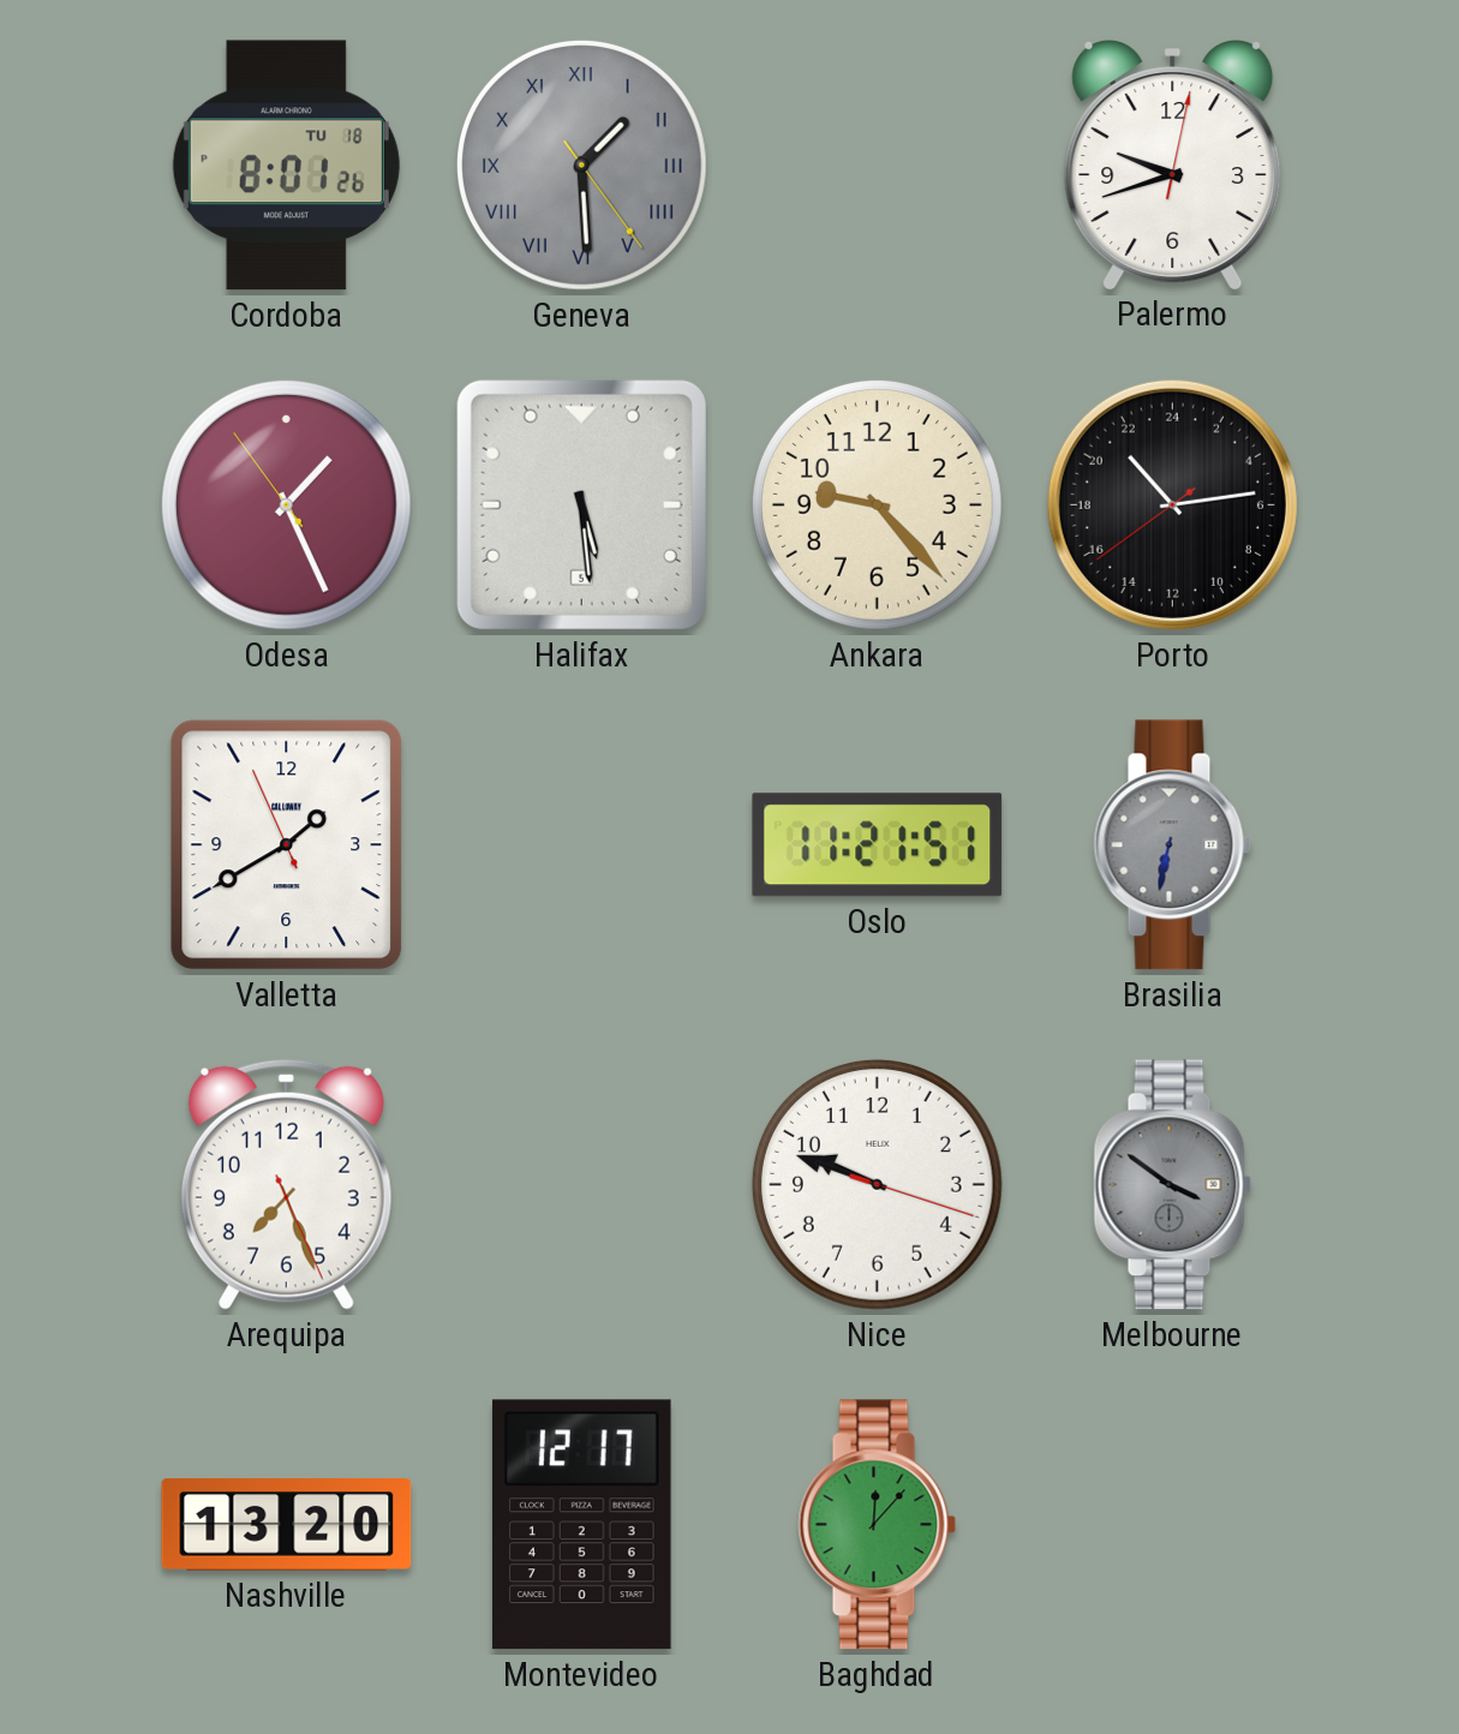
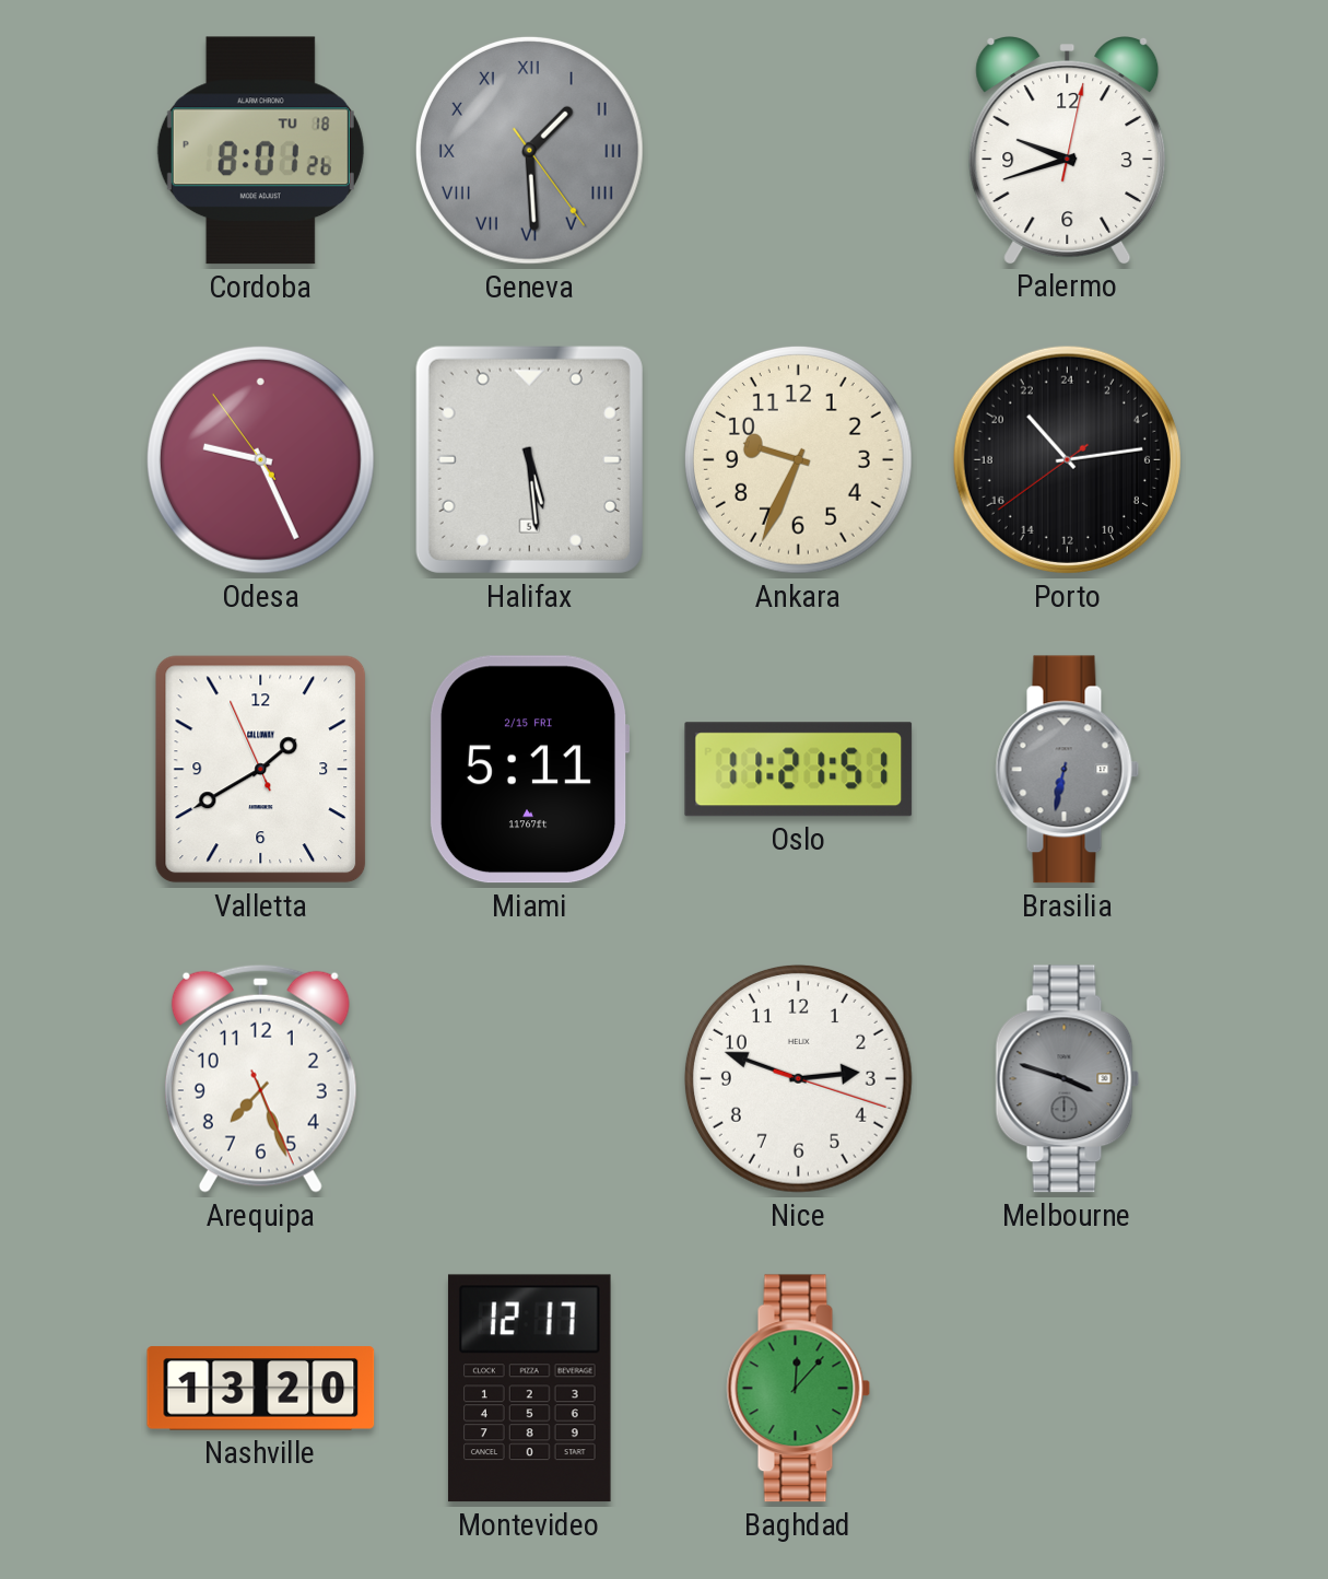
Odesa: 1:25 -> 9:25 (260, 459)
Ankara: 9:23 -> 9:34 (798, 459)
Miami: none -> 5:11 (529, 770)
Nice: 9:48 -> 2:48 (798, 1078)
Melbourne: 3:51 -> 3:48 (1068, 1079)
